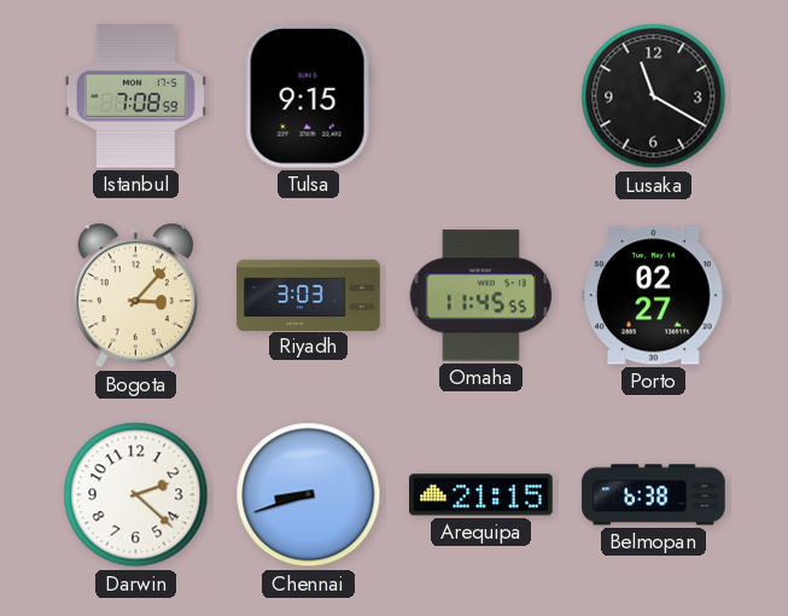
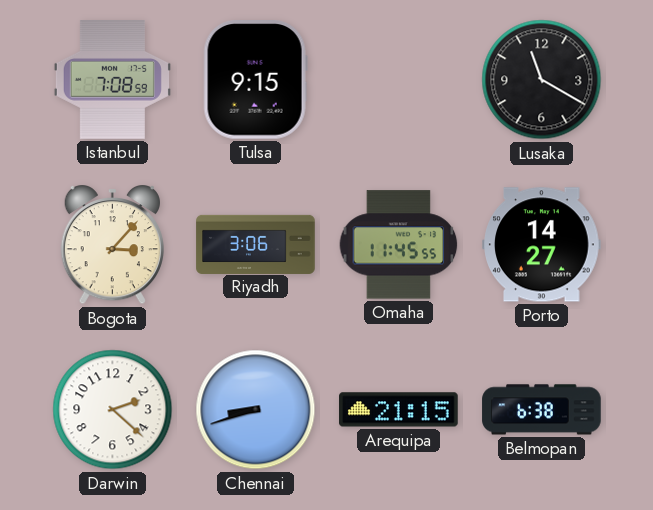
Riyadh: 3:03 -> 3:06 (256, 244)
Porto: 02:27 -> 14:27 (542, 245)
